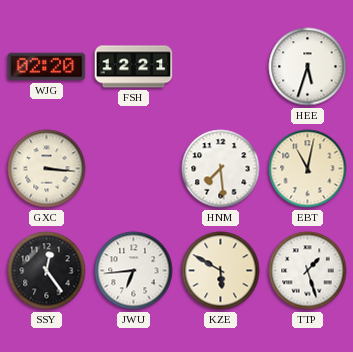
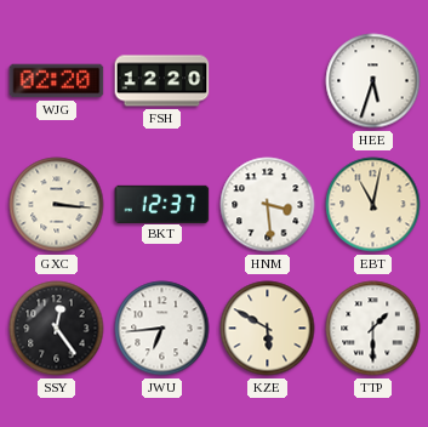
FSH: 12:21 -> 12:20 (162, 81)
BKT: none -> 12:37 (162, 204)
HNM: 7:29 -> 3:29 (268, 205)
TTP: 1:27 -> 1:30 (373, 329)
